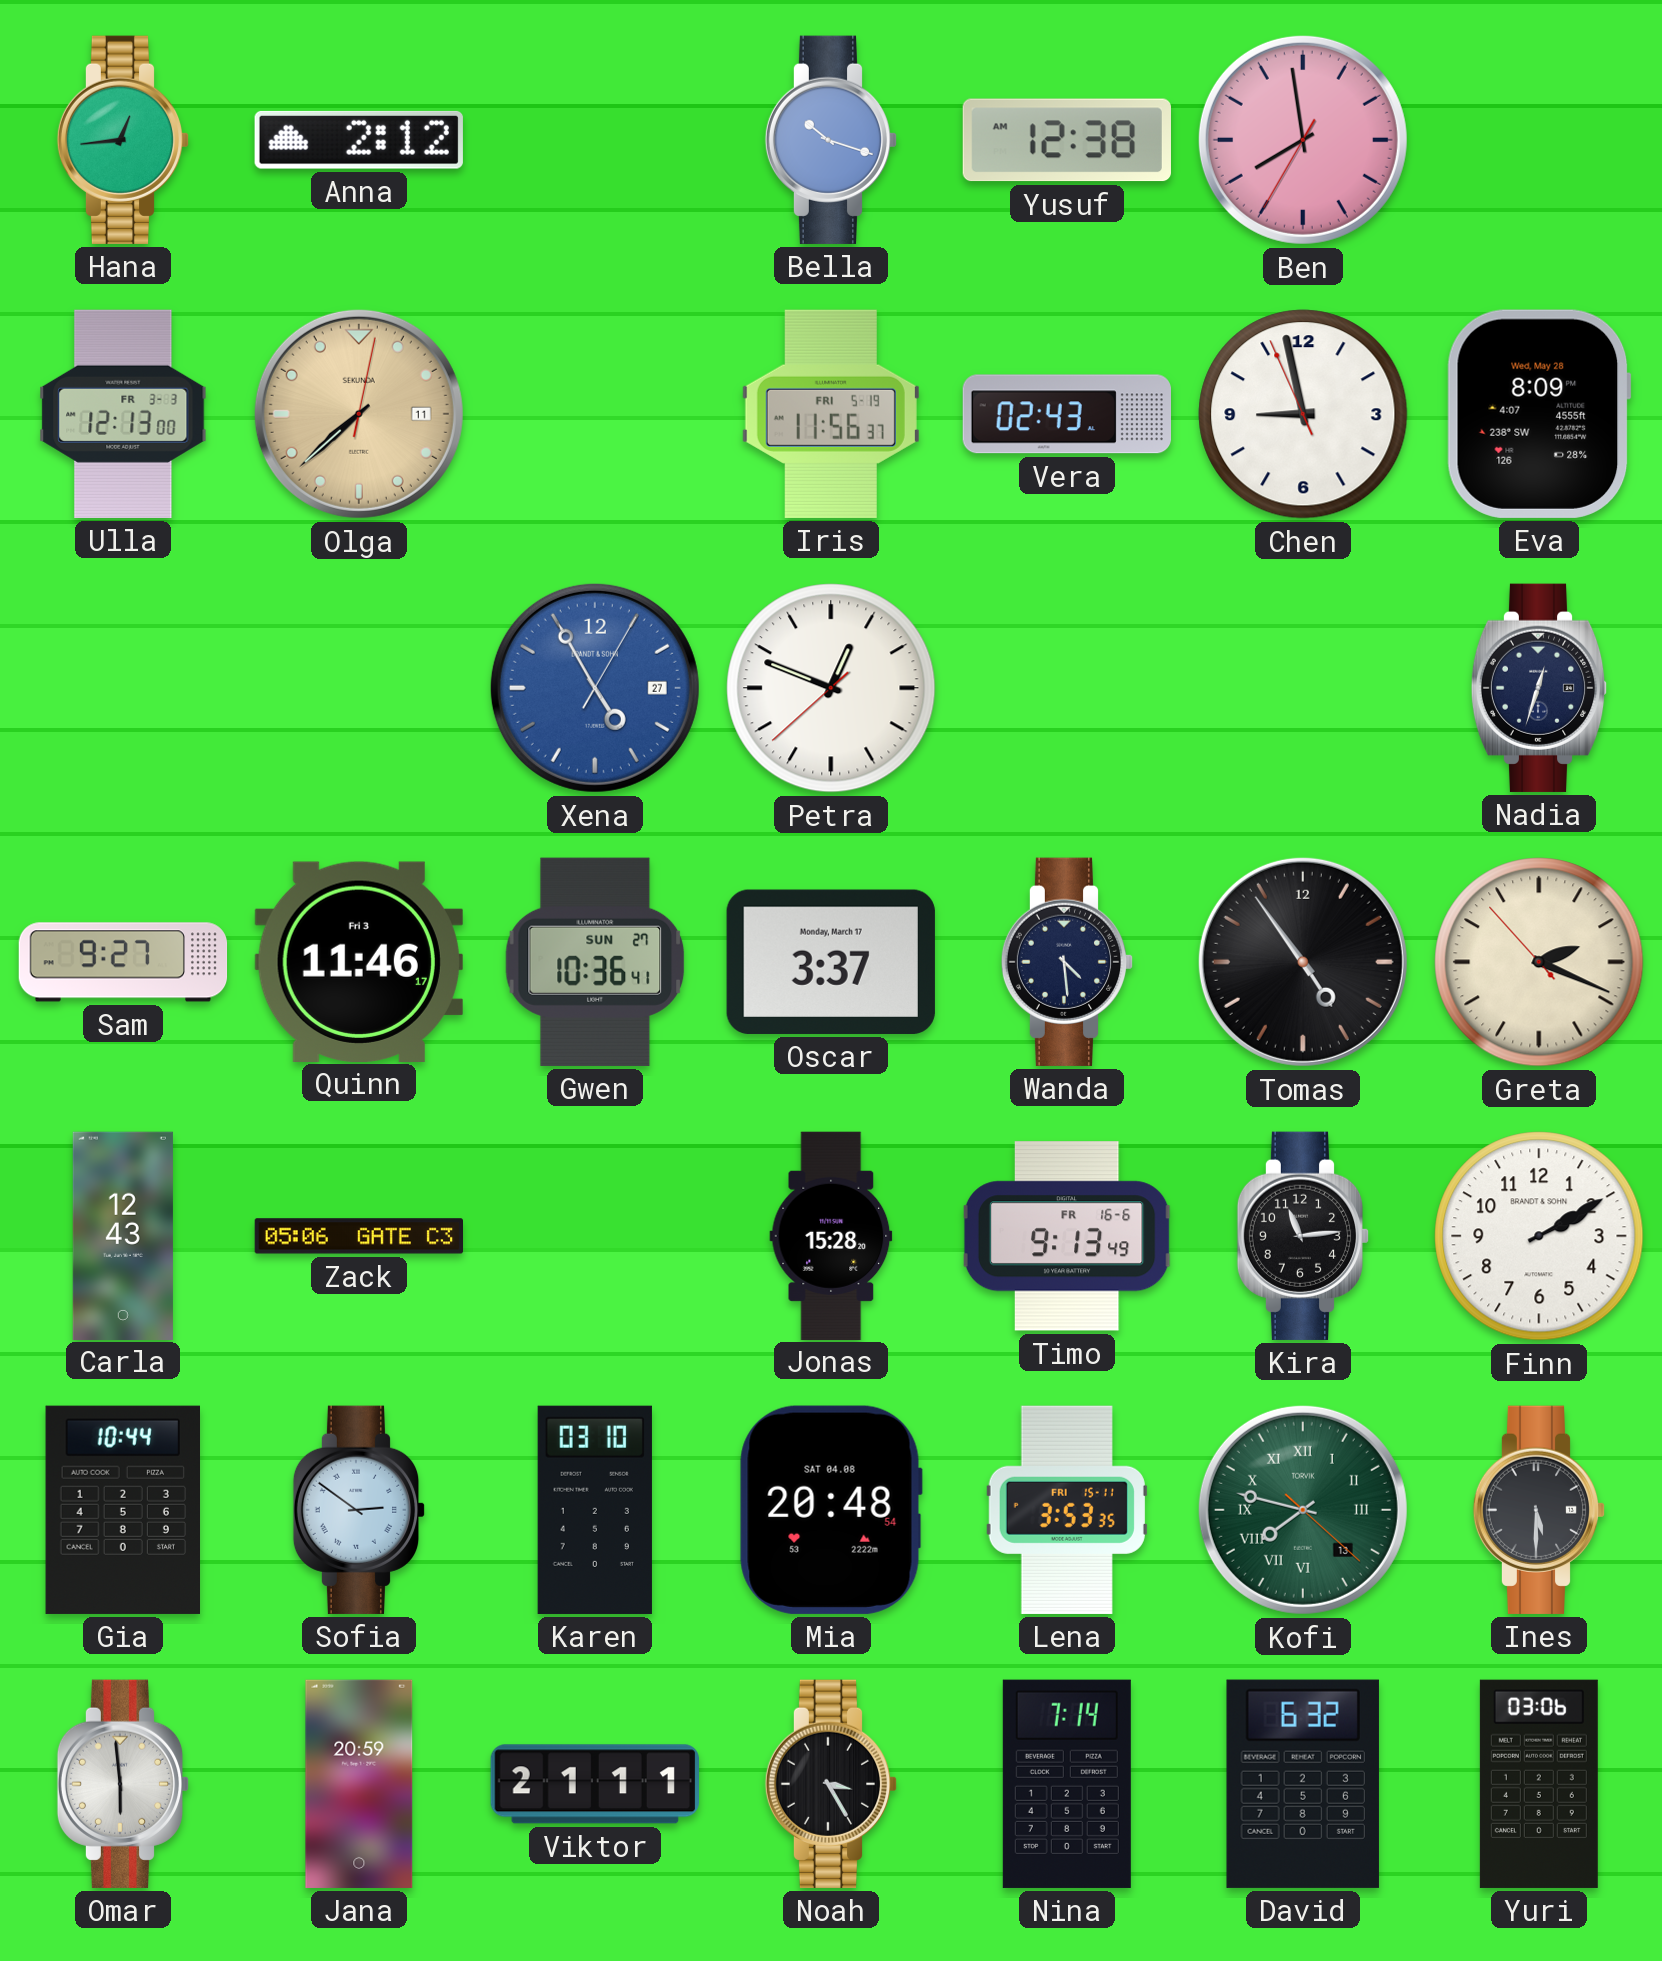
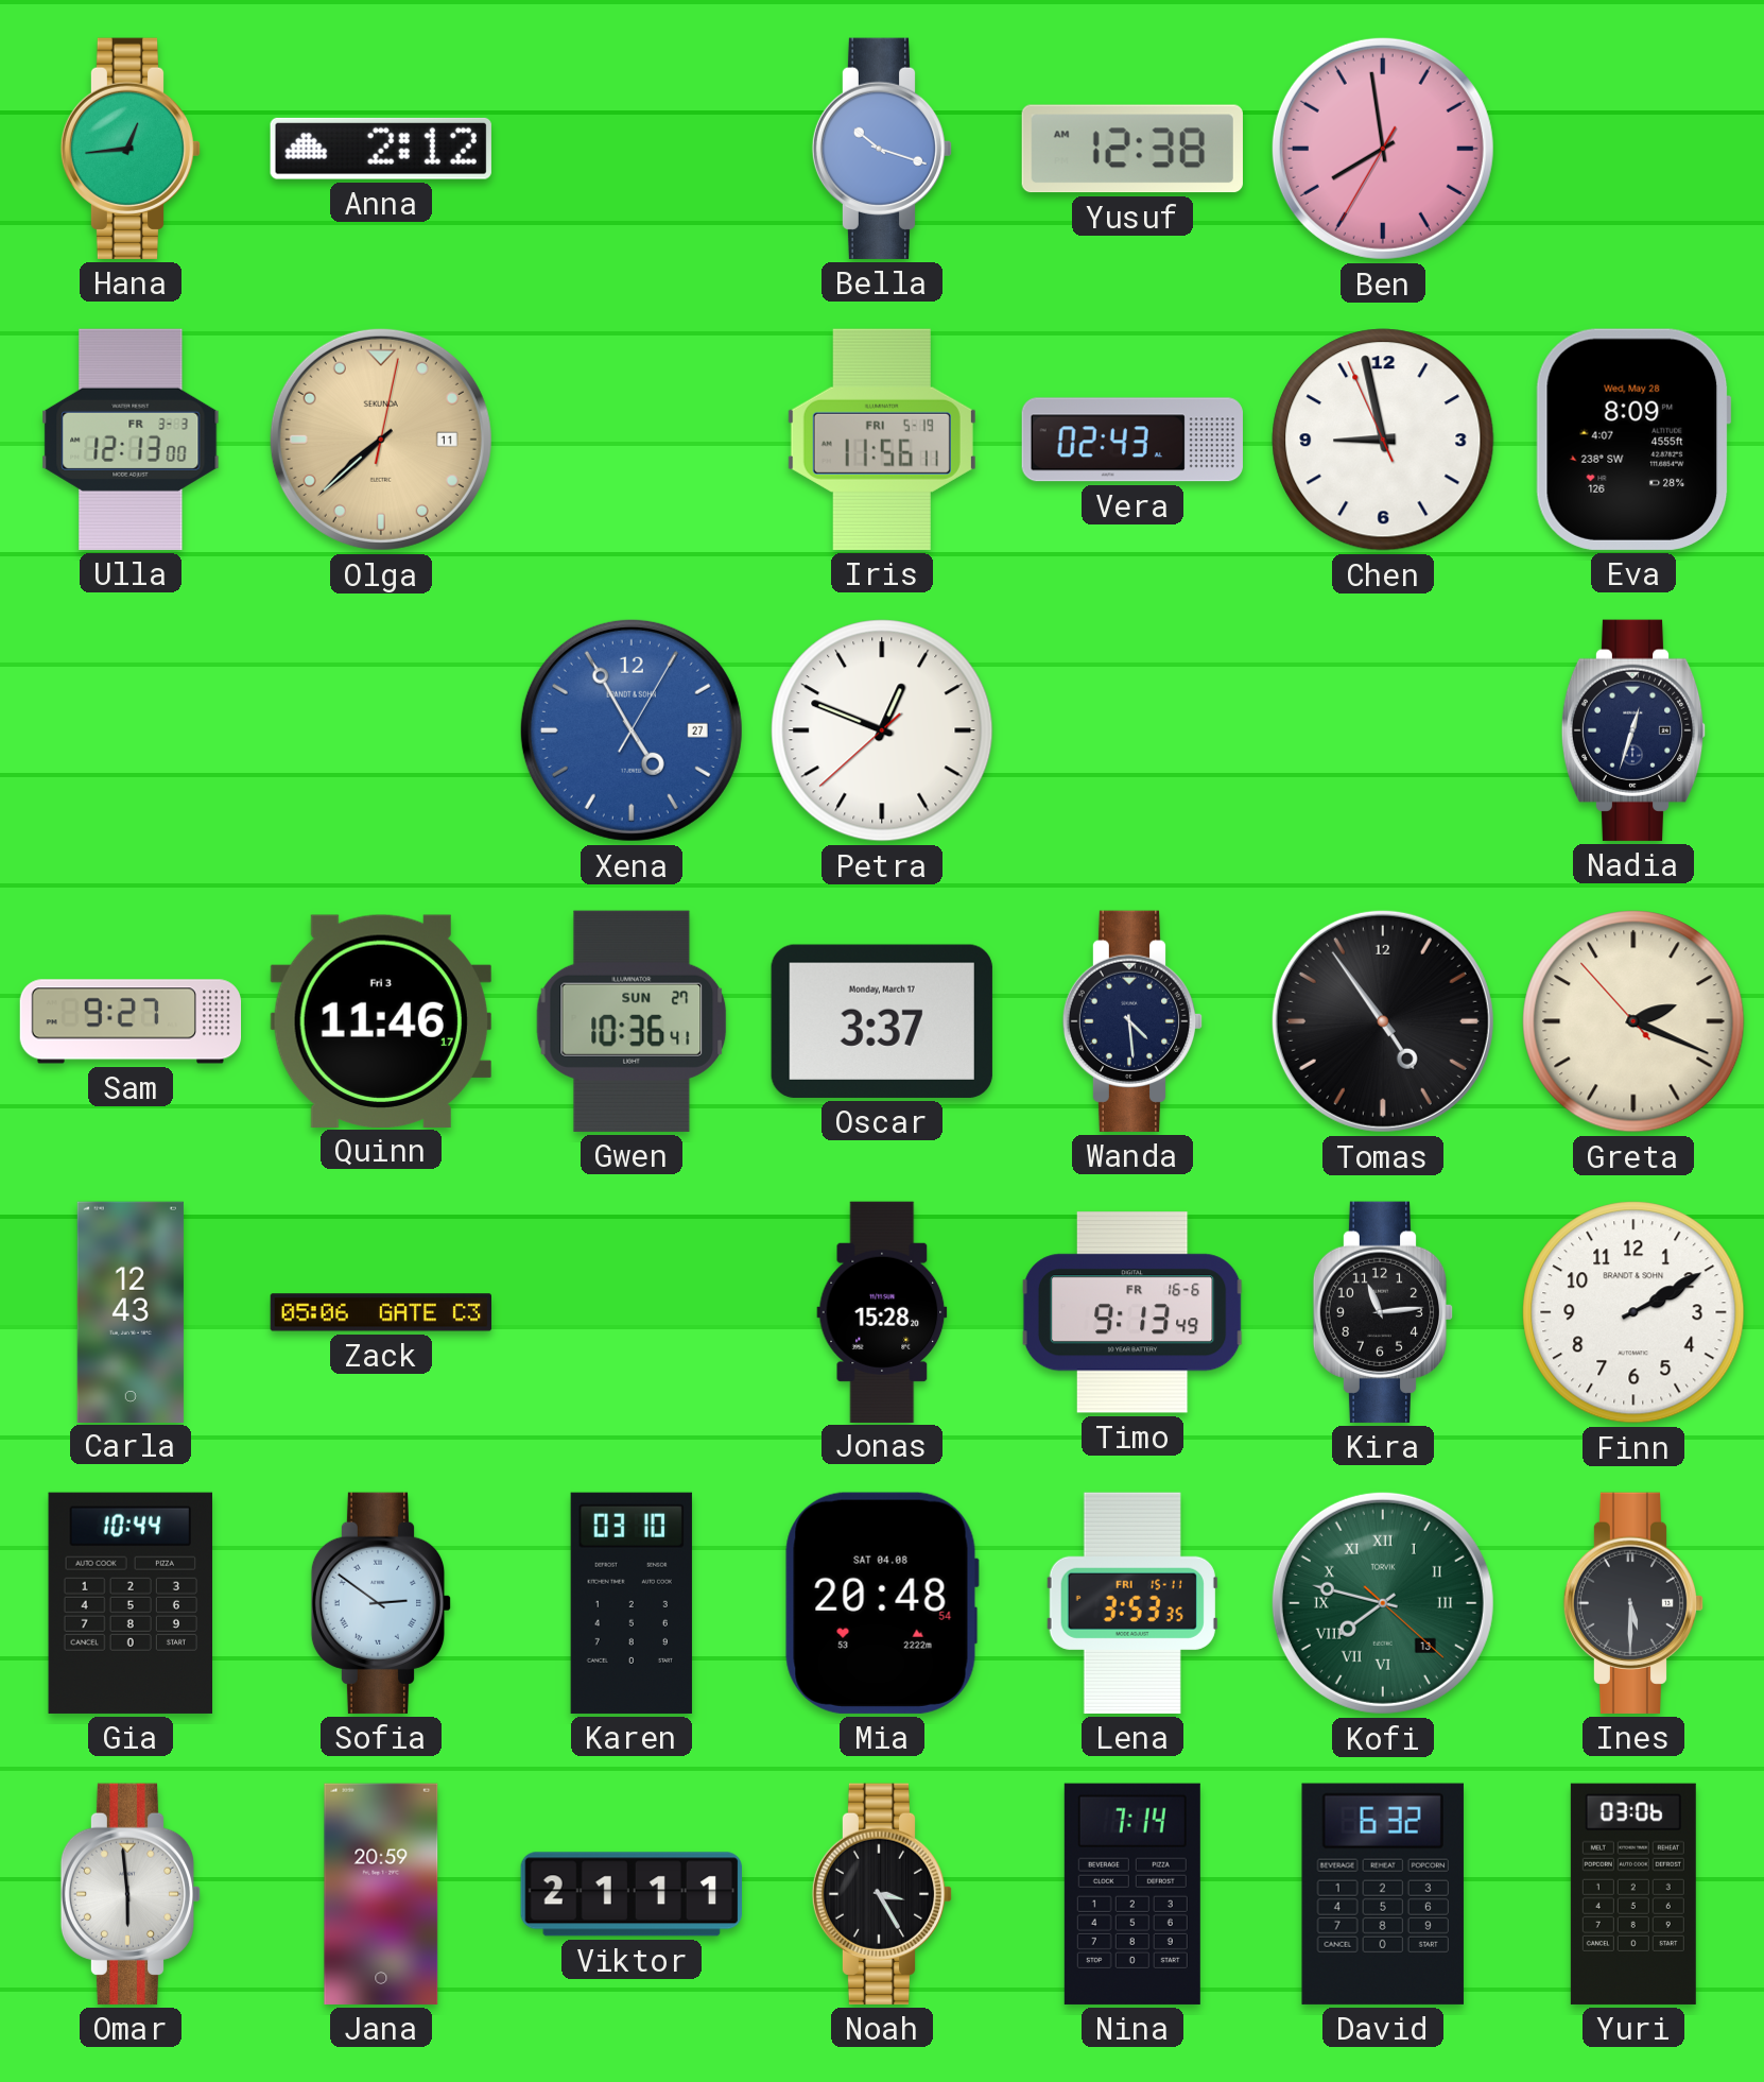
Iris: 11:56:37 -> 11:56:11 (882, 440)
